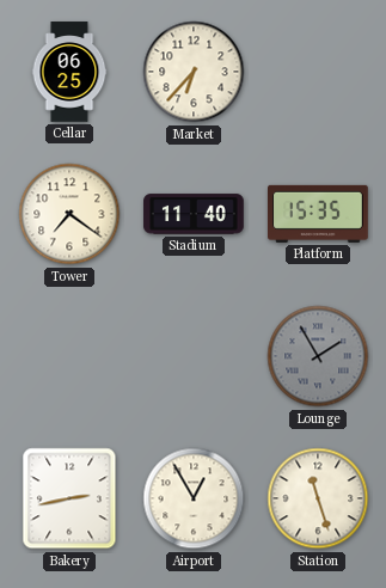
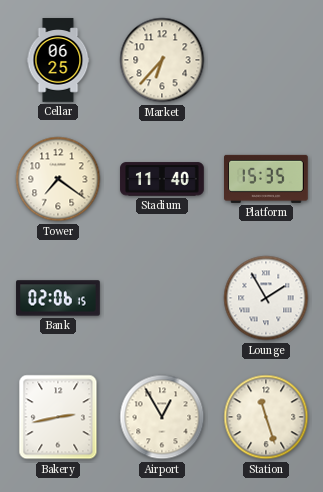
Bank: none -> 02:06 (58, 298)
Lounge dial: grey -> white (266, 298)
